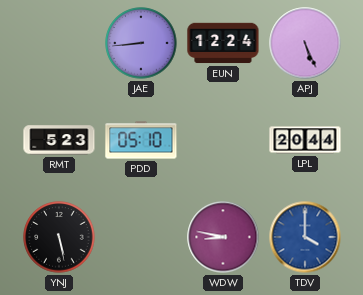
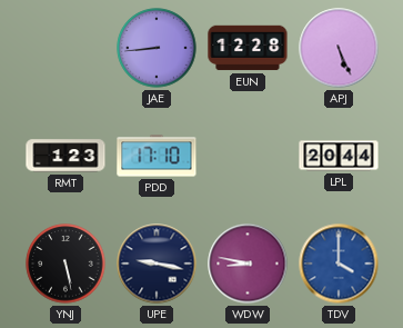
EUN: 12:24 -> 12:28 (248, 48)
RMT: 5:23 -> 1:23 (66, 156)
PDD: 05:10 -> 17:10 (157, 156)
UPE: none -> 9:17 (157, 264)
